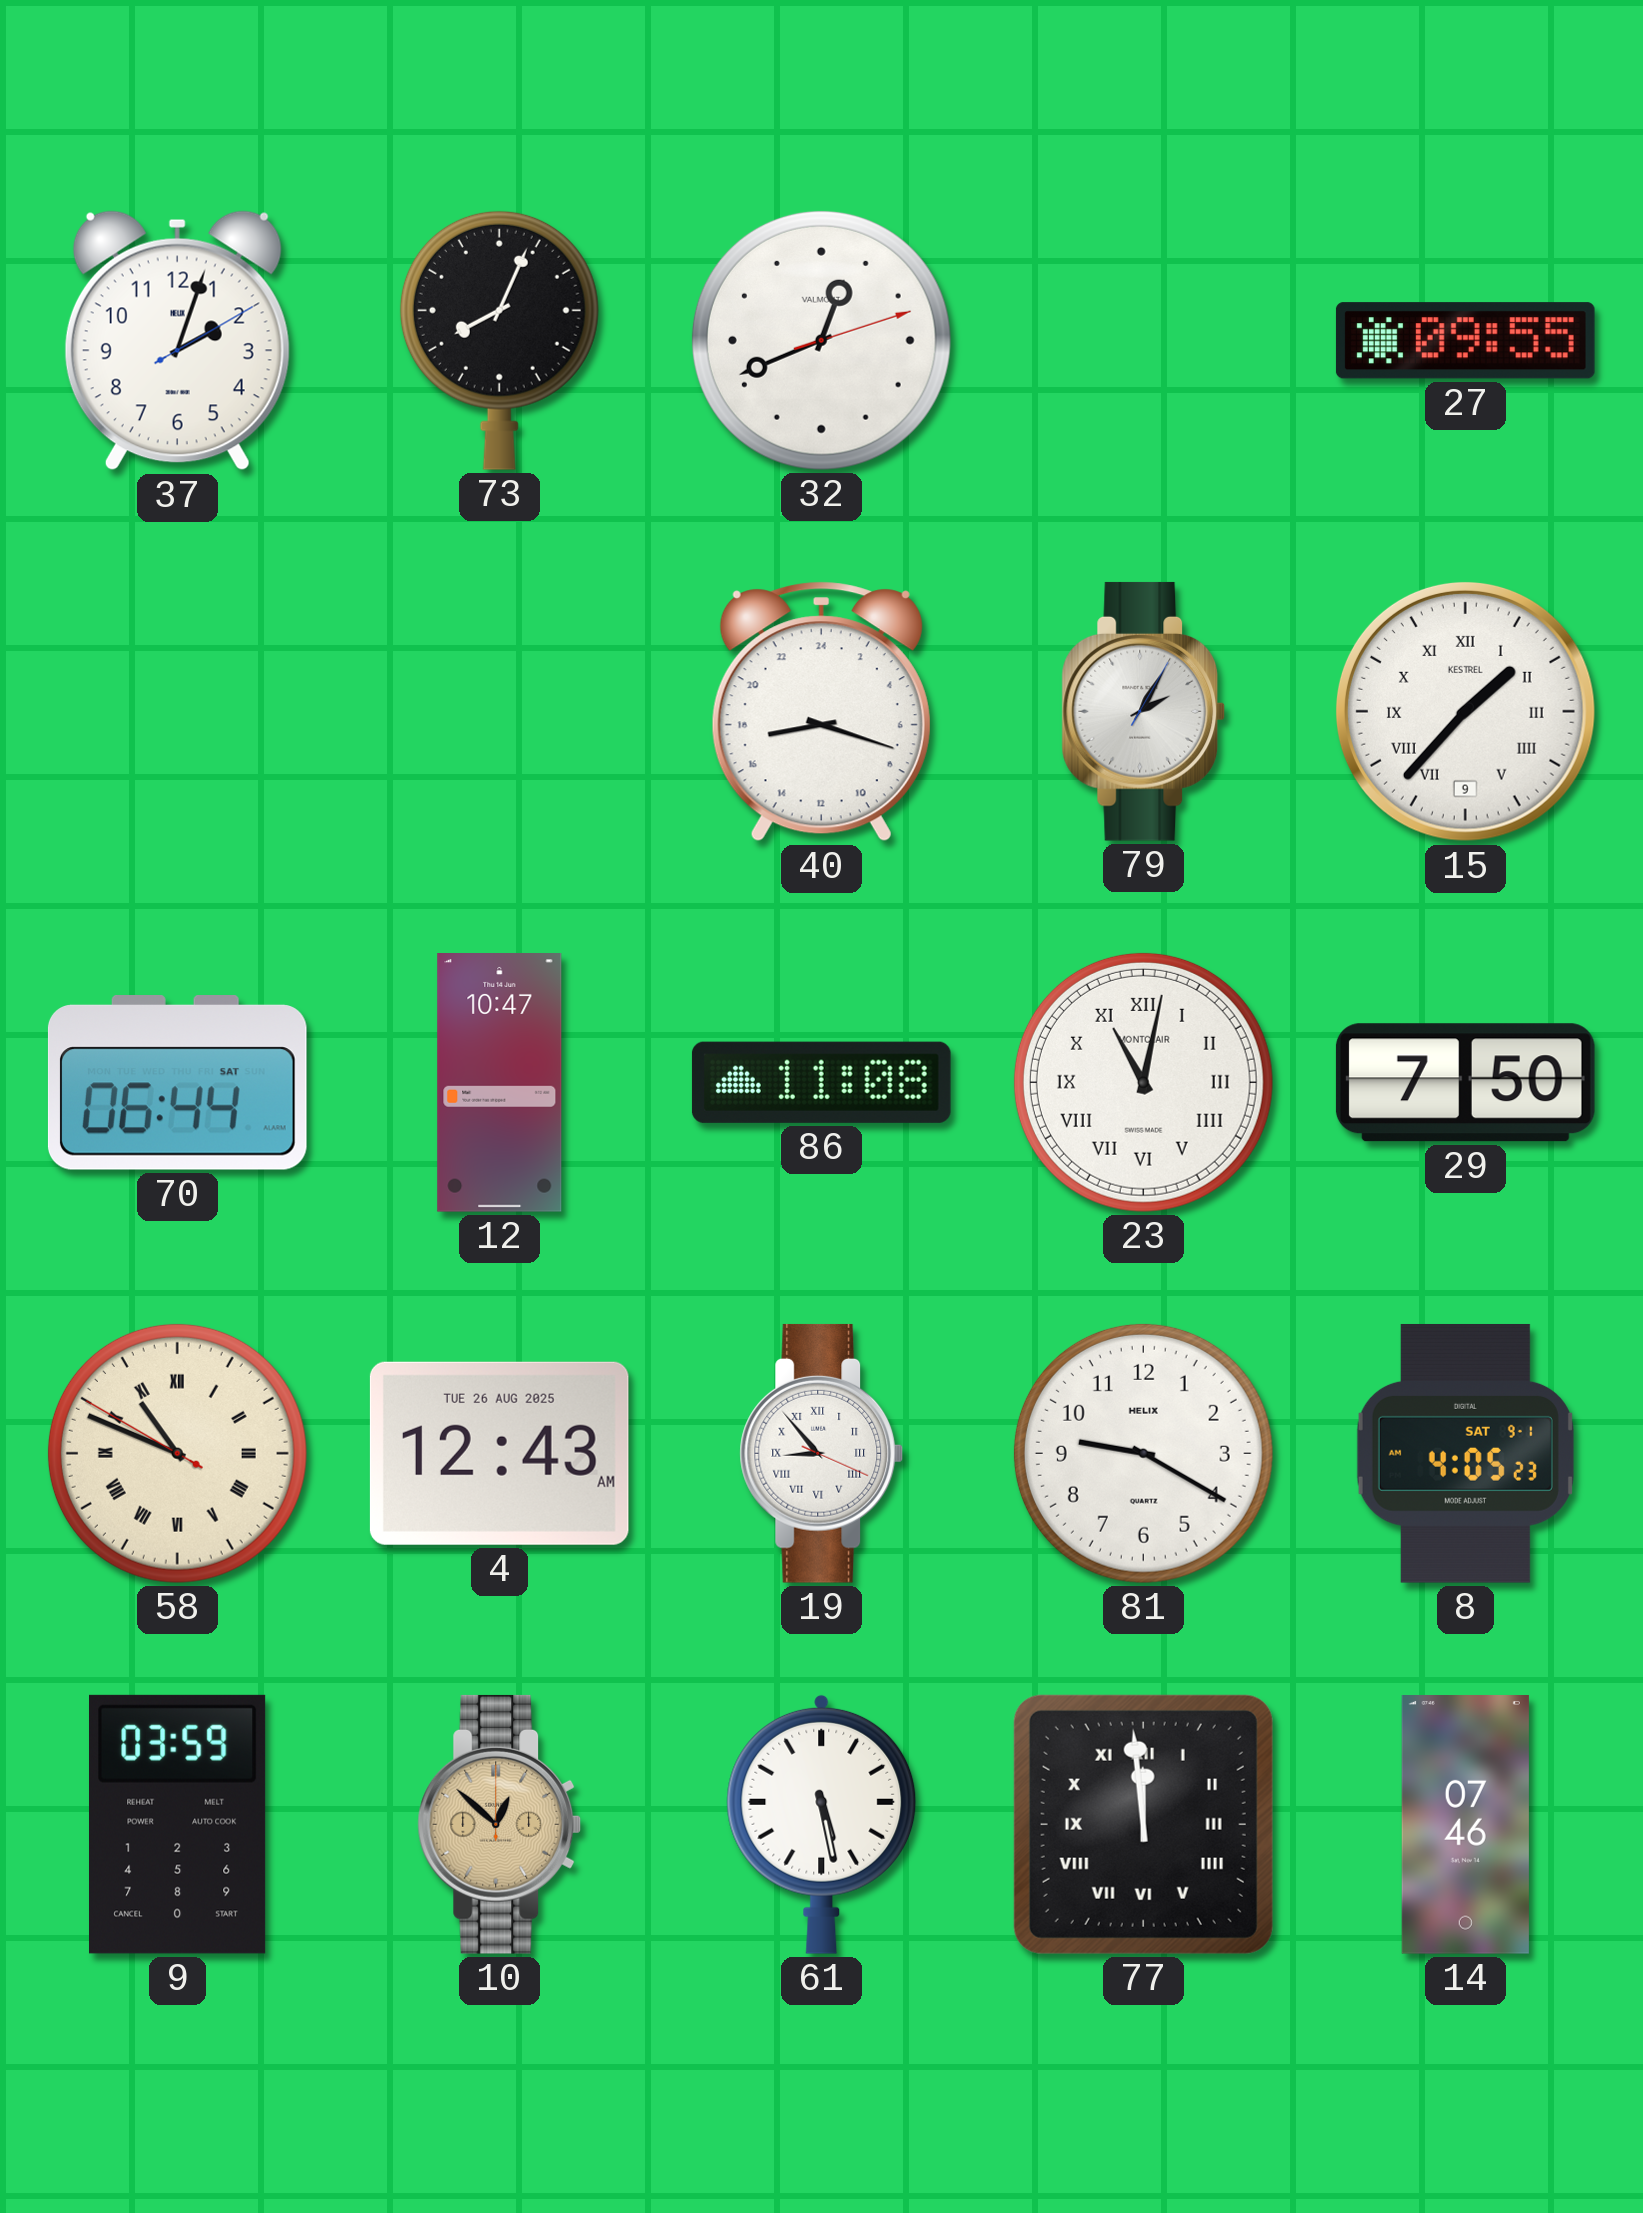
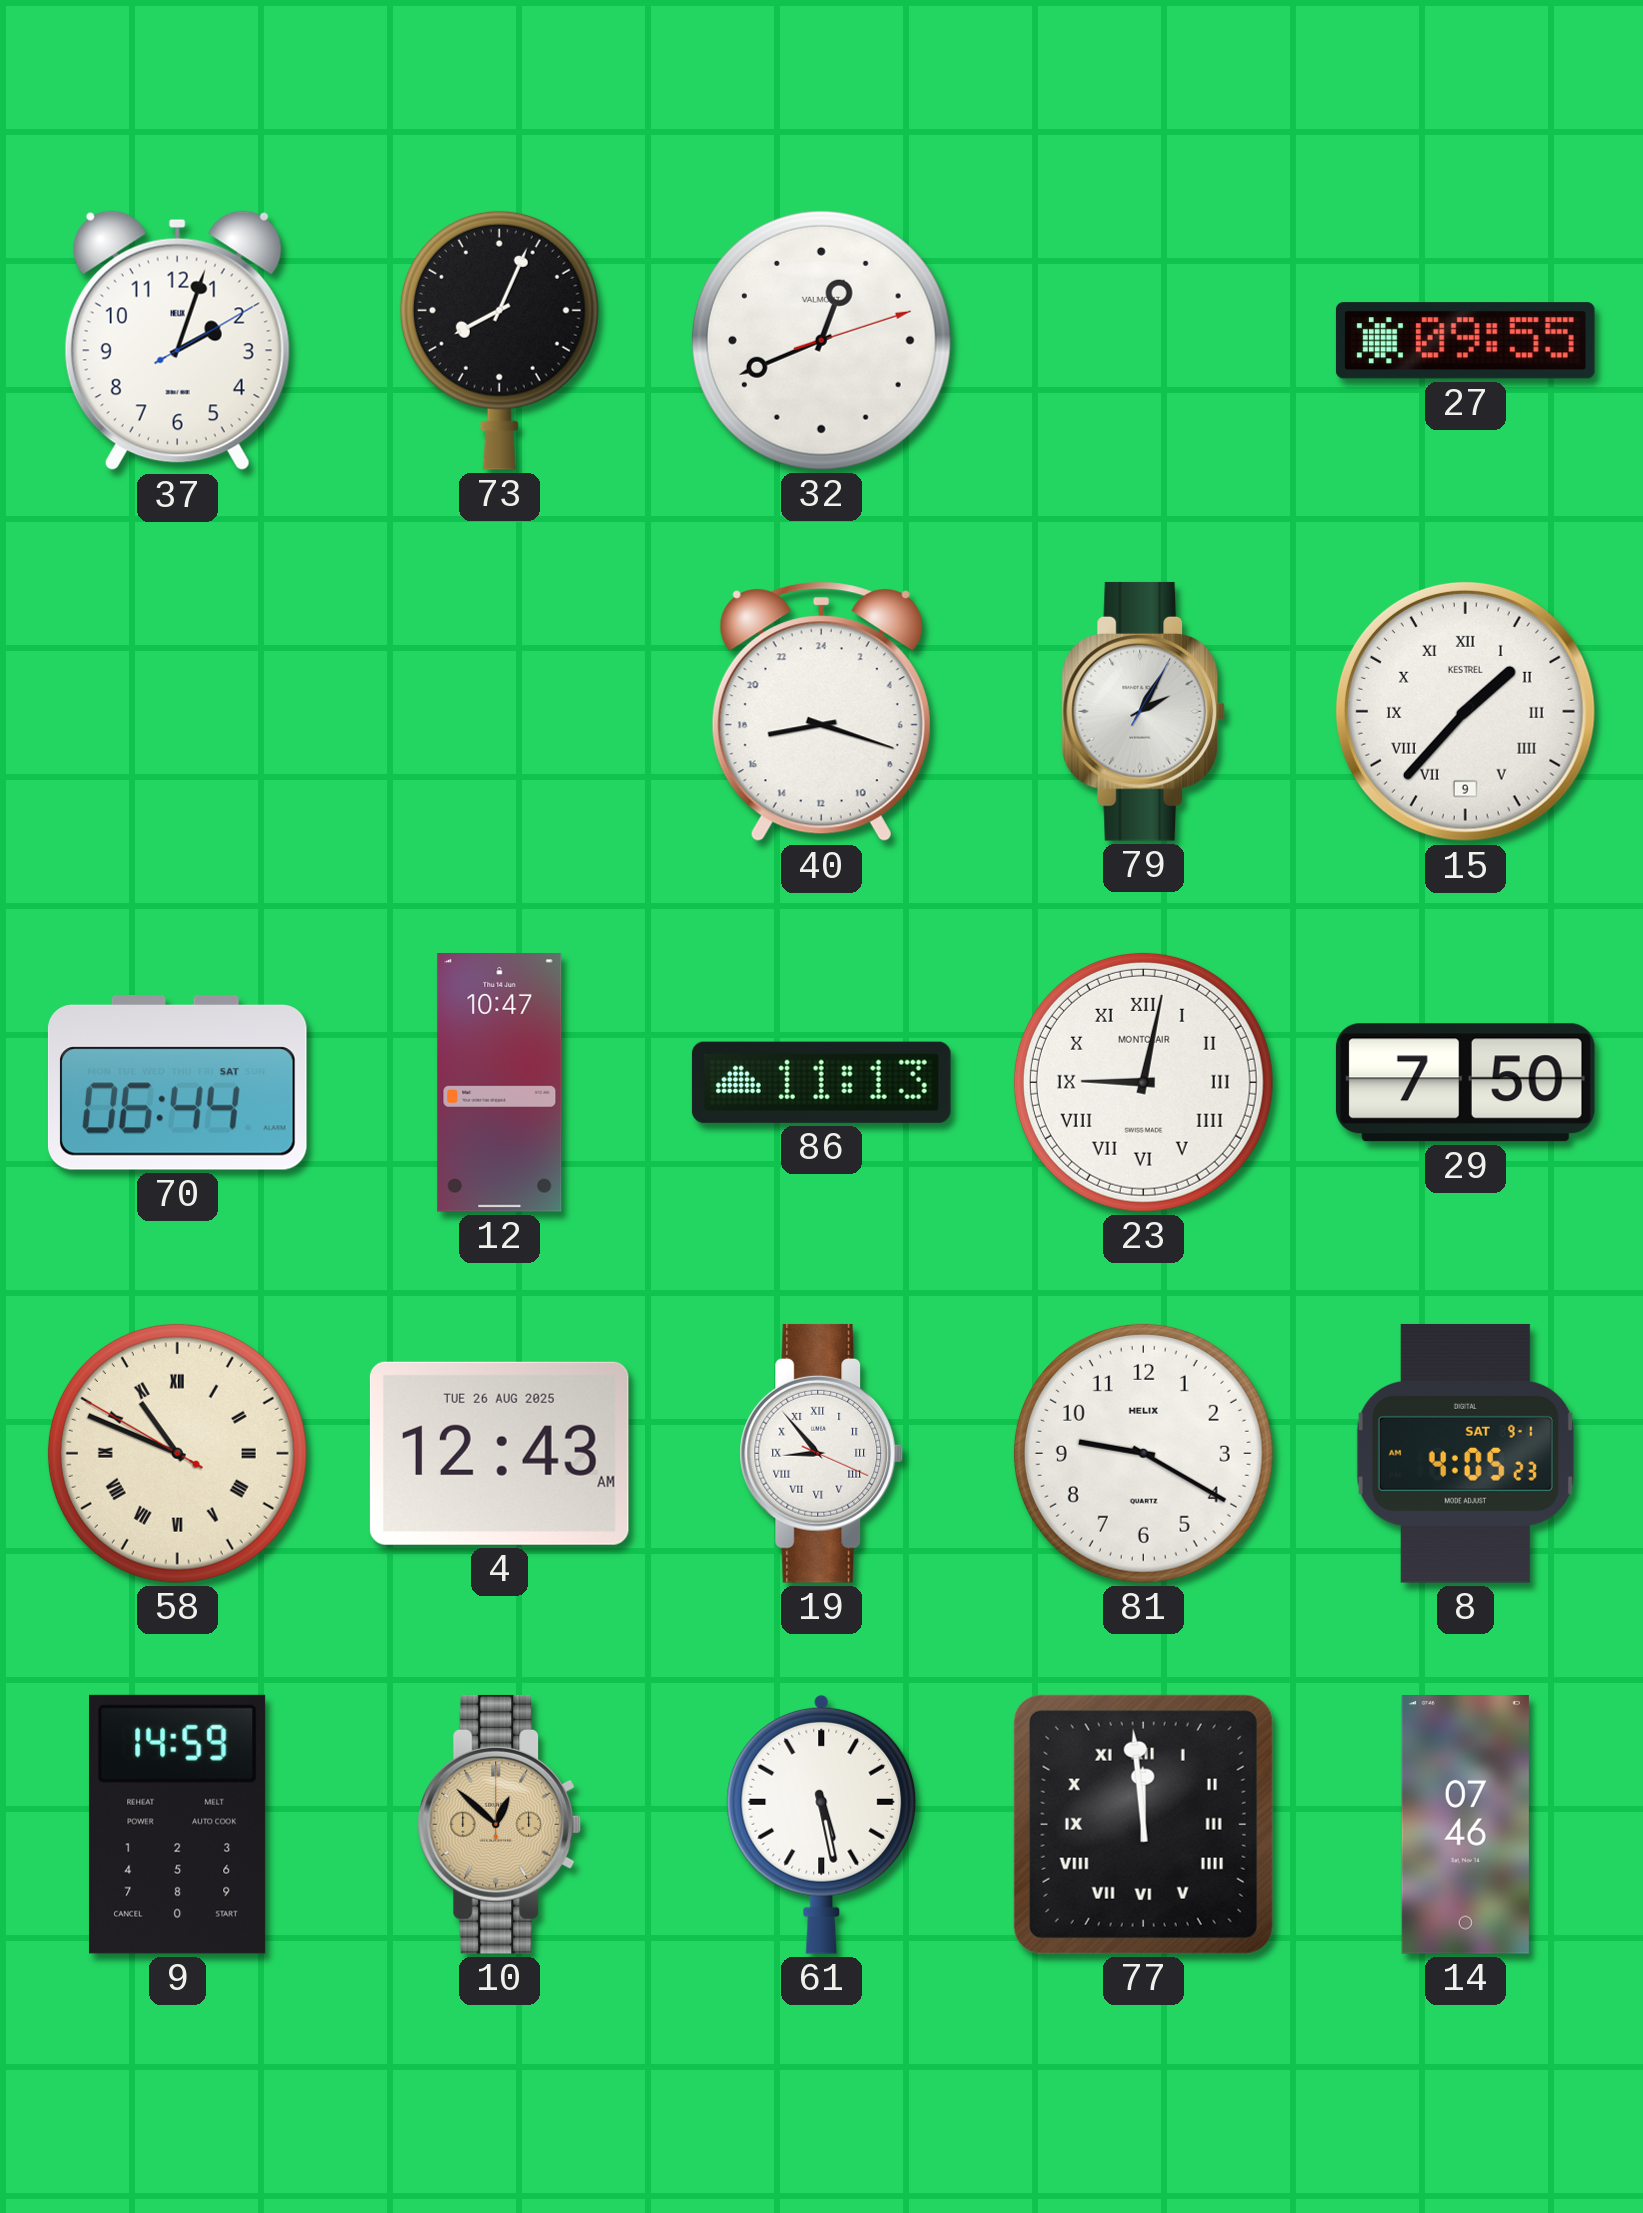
86: 11:08 -> 11:13 (821, 1082)
23: 11:02 -> 9:02 (1143, 1082)
9: 03:59 -> 14:59 (178, 1824)
